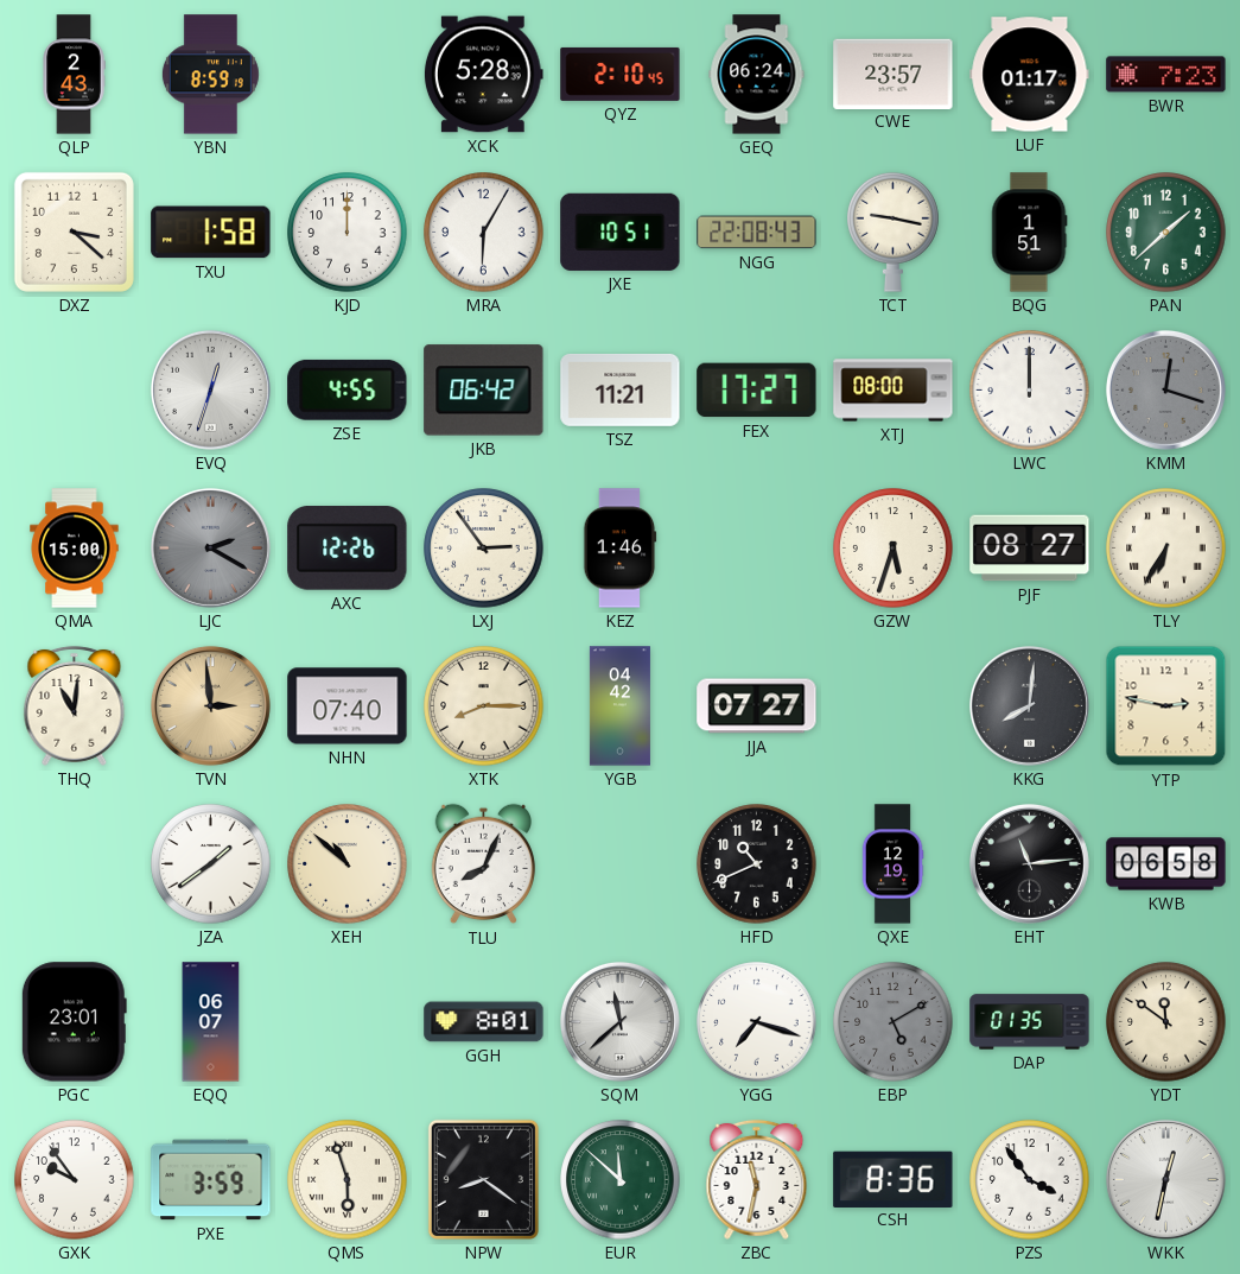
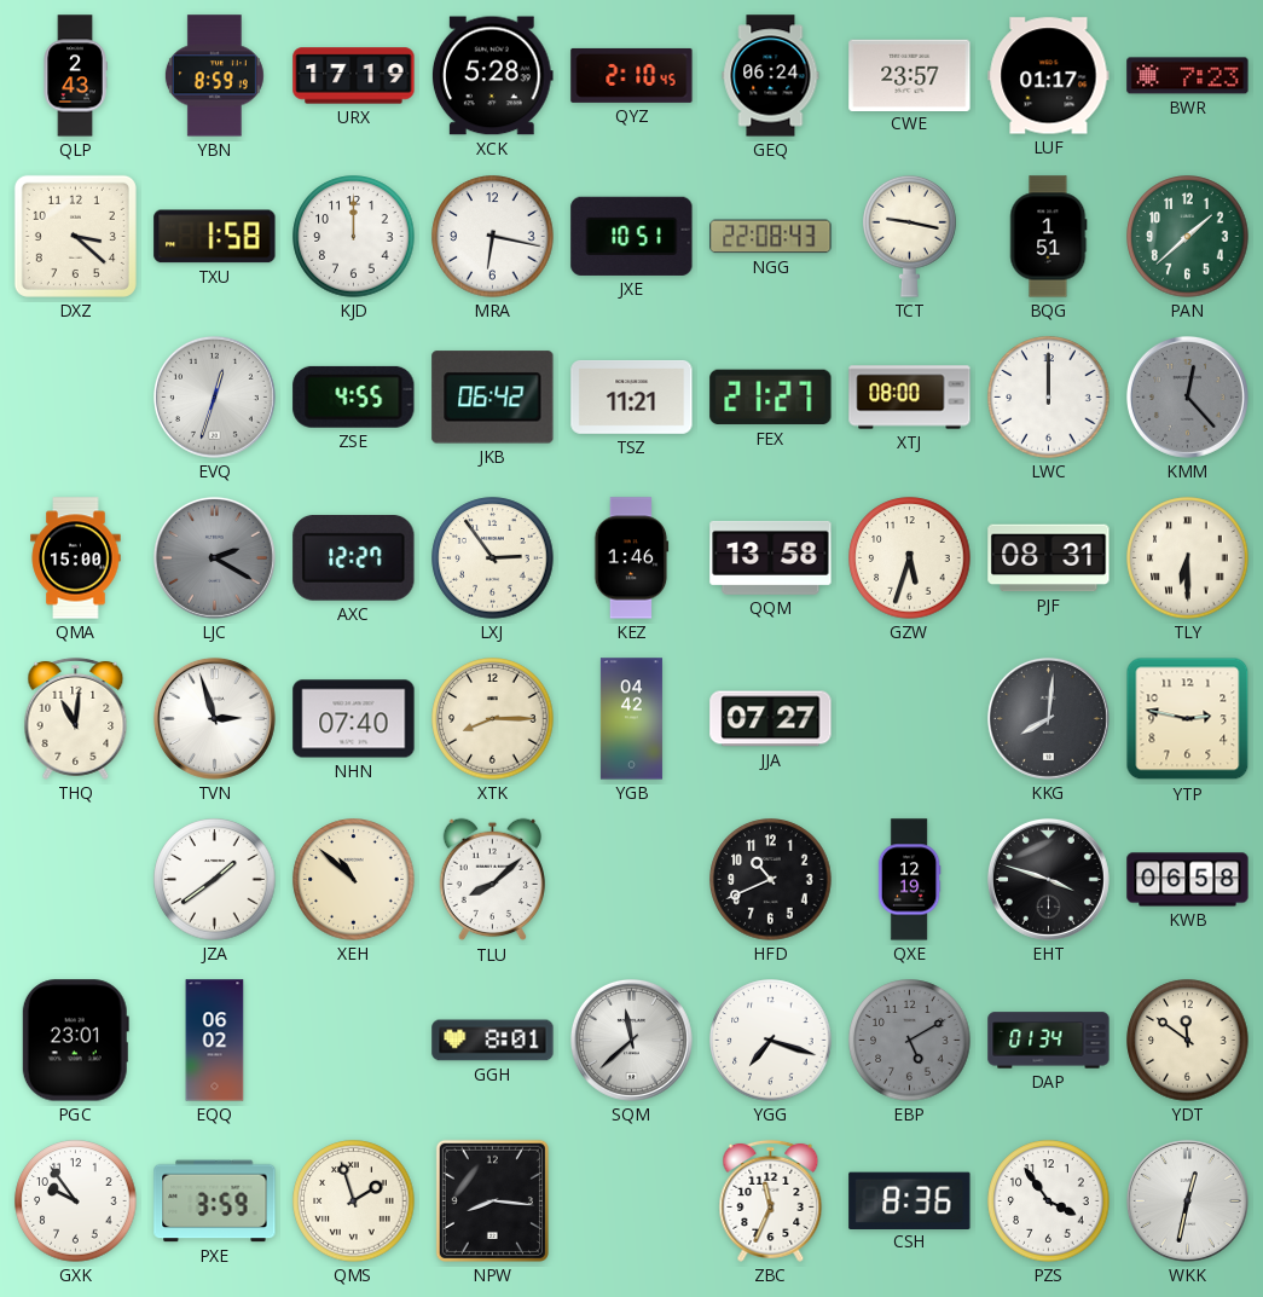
URX: none -> 17:19 (354, 76)
MRA: 6:05 -> 6:17 (493, 237)
FEX: 17:27 -> 21:27 (771, 398)
KMM: 12:18 -> 12:23 (1187, 396)
AXC: 12:26 -> 12:27 (354, 558)
QQM: none -> 13:58 (771, 557)
PJF: 08:27 -> 08:31 (1049, 558)
TLY: 6:35 -> 6:30 (1188, 558)
TVN: 2:59 -> 2:57 (214, 718)
TVN dial: champagne -> white (214, 718)
TLU: 8:04 -> 8:08 (493, 880)
EHT: 11:14 -> 3:48 (1048, 879)
EQQ: 06:07 -> 06:02 (215, 1041)
DAP: 01:35 -> 01:34 (1049, 1041)
QMS: 5:57 -> 1:57 (354, 1202)
NPW: 8:21 -> 8:16 (492, 1200)
EUR: 11:52 -> none (621, 1180)
ZBC: 11:32 -> 11:34 (771, 1200)
